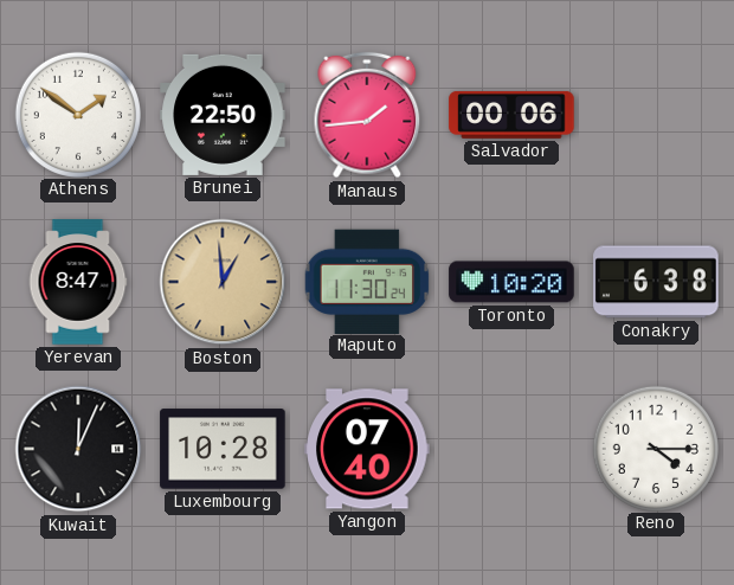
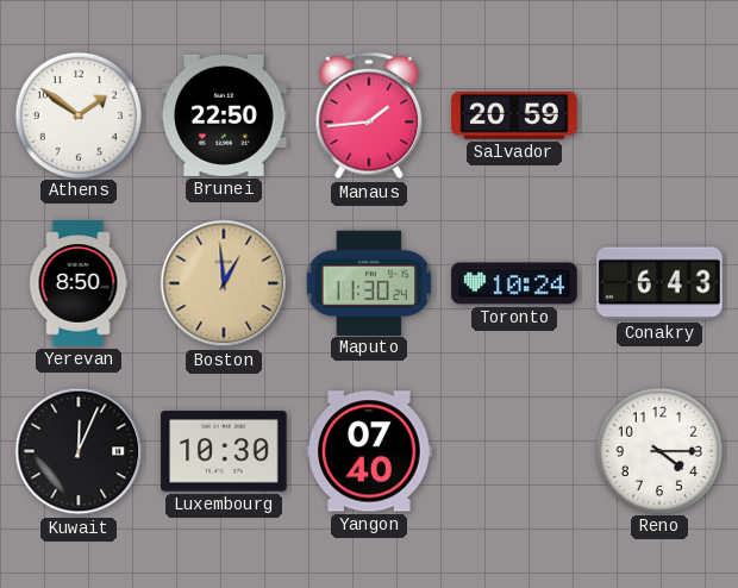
Salvador: 00:06 -> 20:59 (514, 115)
Yerevan: 8:47 -> 8:50 (79, 283)
Toronto: 10:20 -> 10:24 (514, 283)
Conakry: 6:38 -> 6:43 (659, 283)
Luxembourg: 10:28 -> 10:30 (224, 451)
